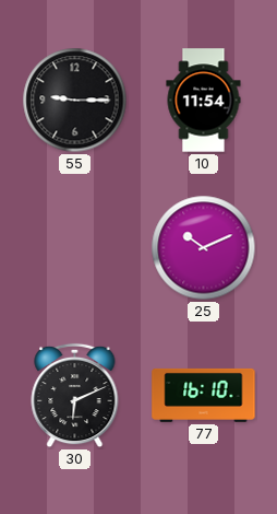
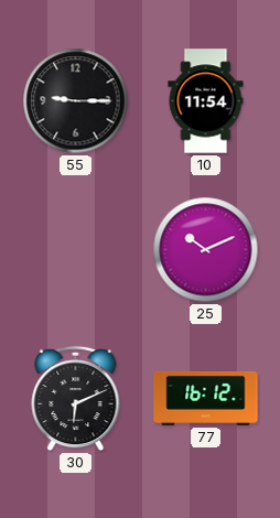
77: 16:10 -> 16:12 (206, 398)
